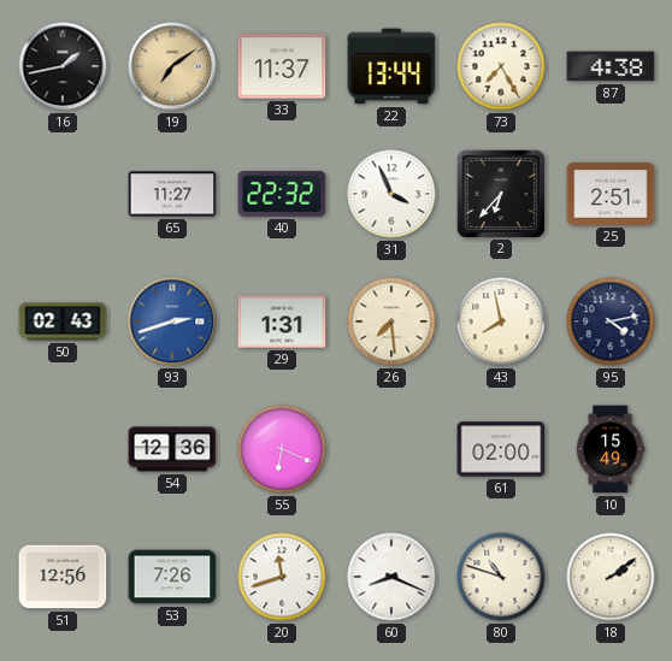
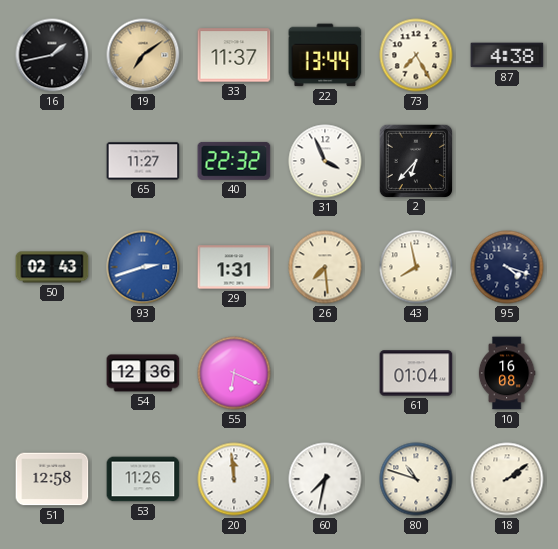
25: 2:51 -> none (611, 194)
95: 4:13 -> 4:18 (507, 267)
61: 02:00 -> 01:04 (416, 373)
10: 15:49 -> 16:08 (507, 373)
51: 12:56 -> 12:58 (52, 479)
53: 7:26 -> 11:26 (143, 479)
20: 11:42 -> 11:59 (234, 479)
60: 8:19 -> 7:32 (325, 479)
